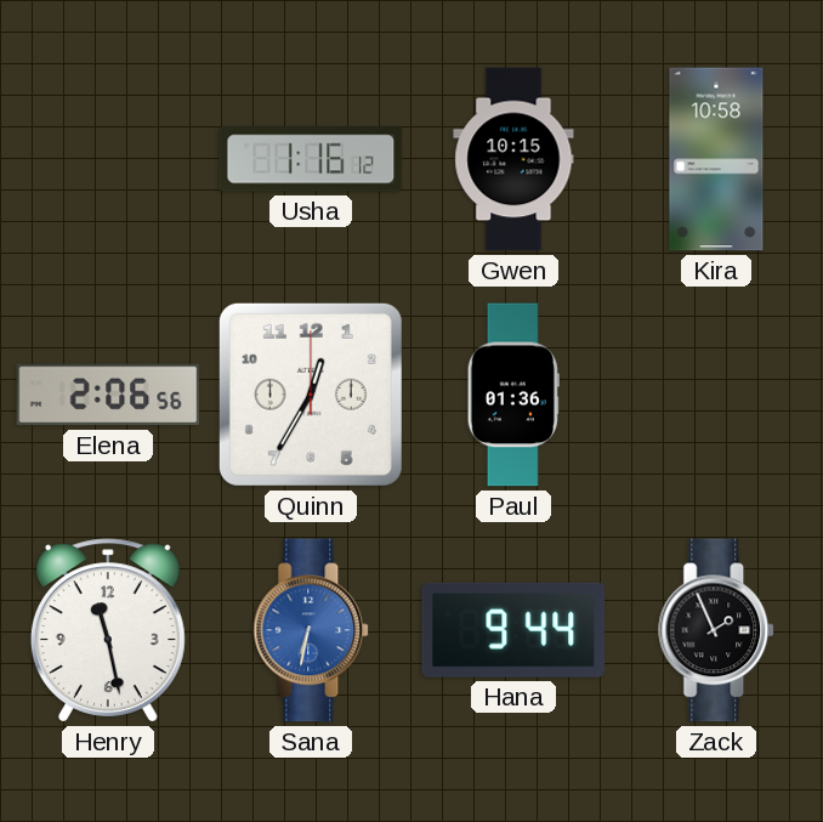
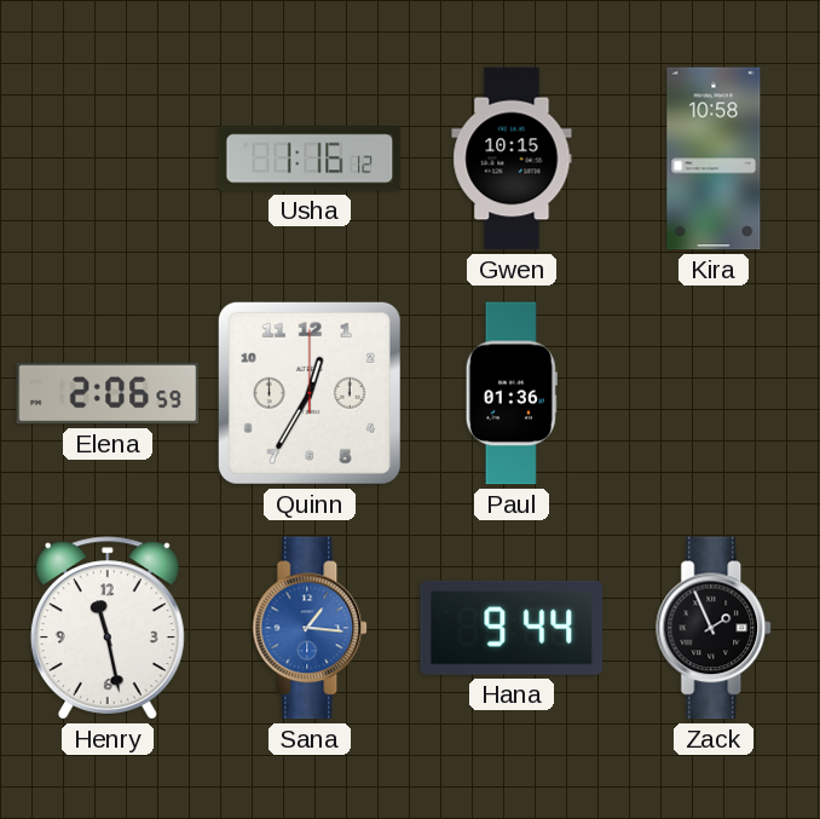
Elena: 2:06:56 -> 2:06:59 (108, 393)
Sana: 6:32 -> 1:16 (311, 628)
